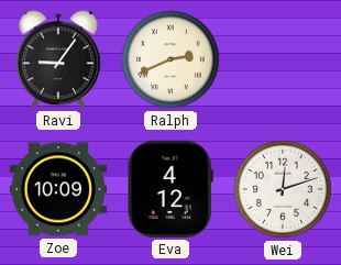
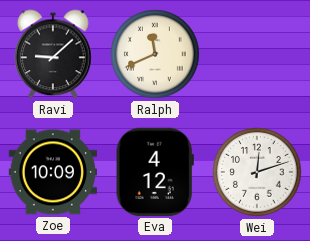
Ravi: 9:06 -> 9:08 (53, 54)
Ralph: 2:41 -> 11:41 (155, 54)
